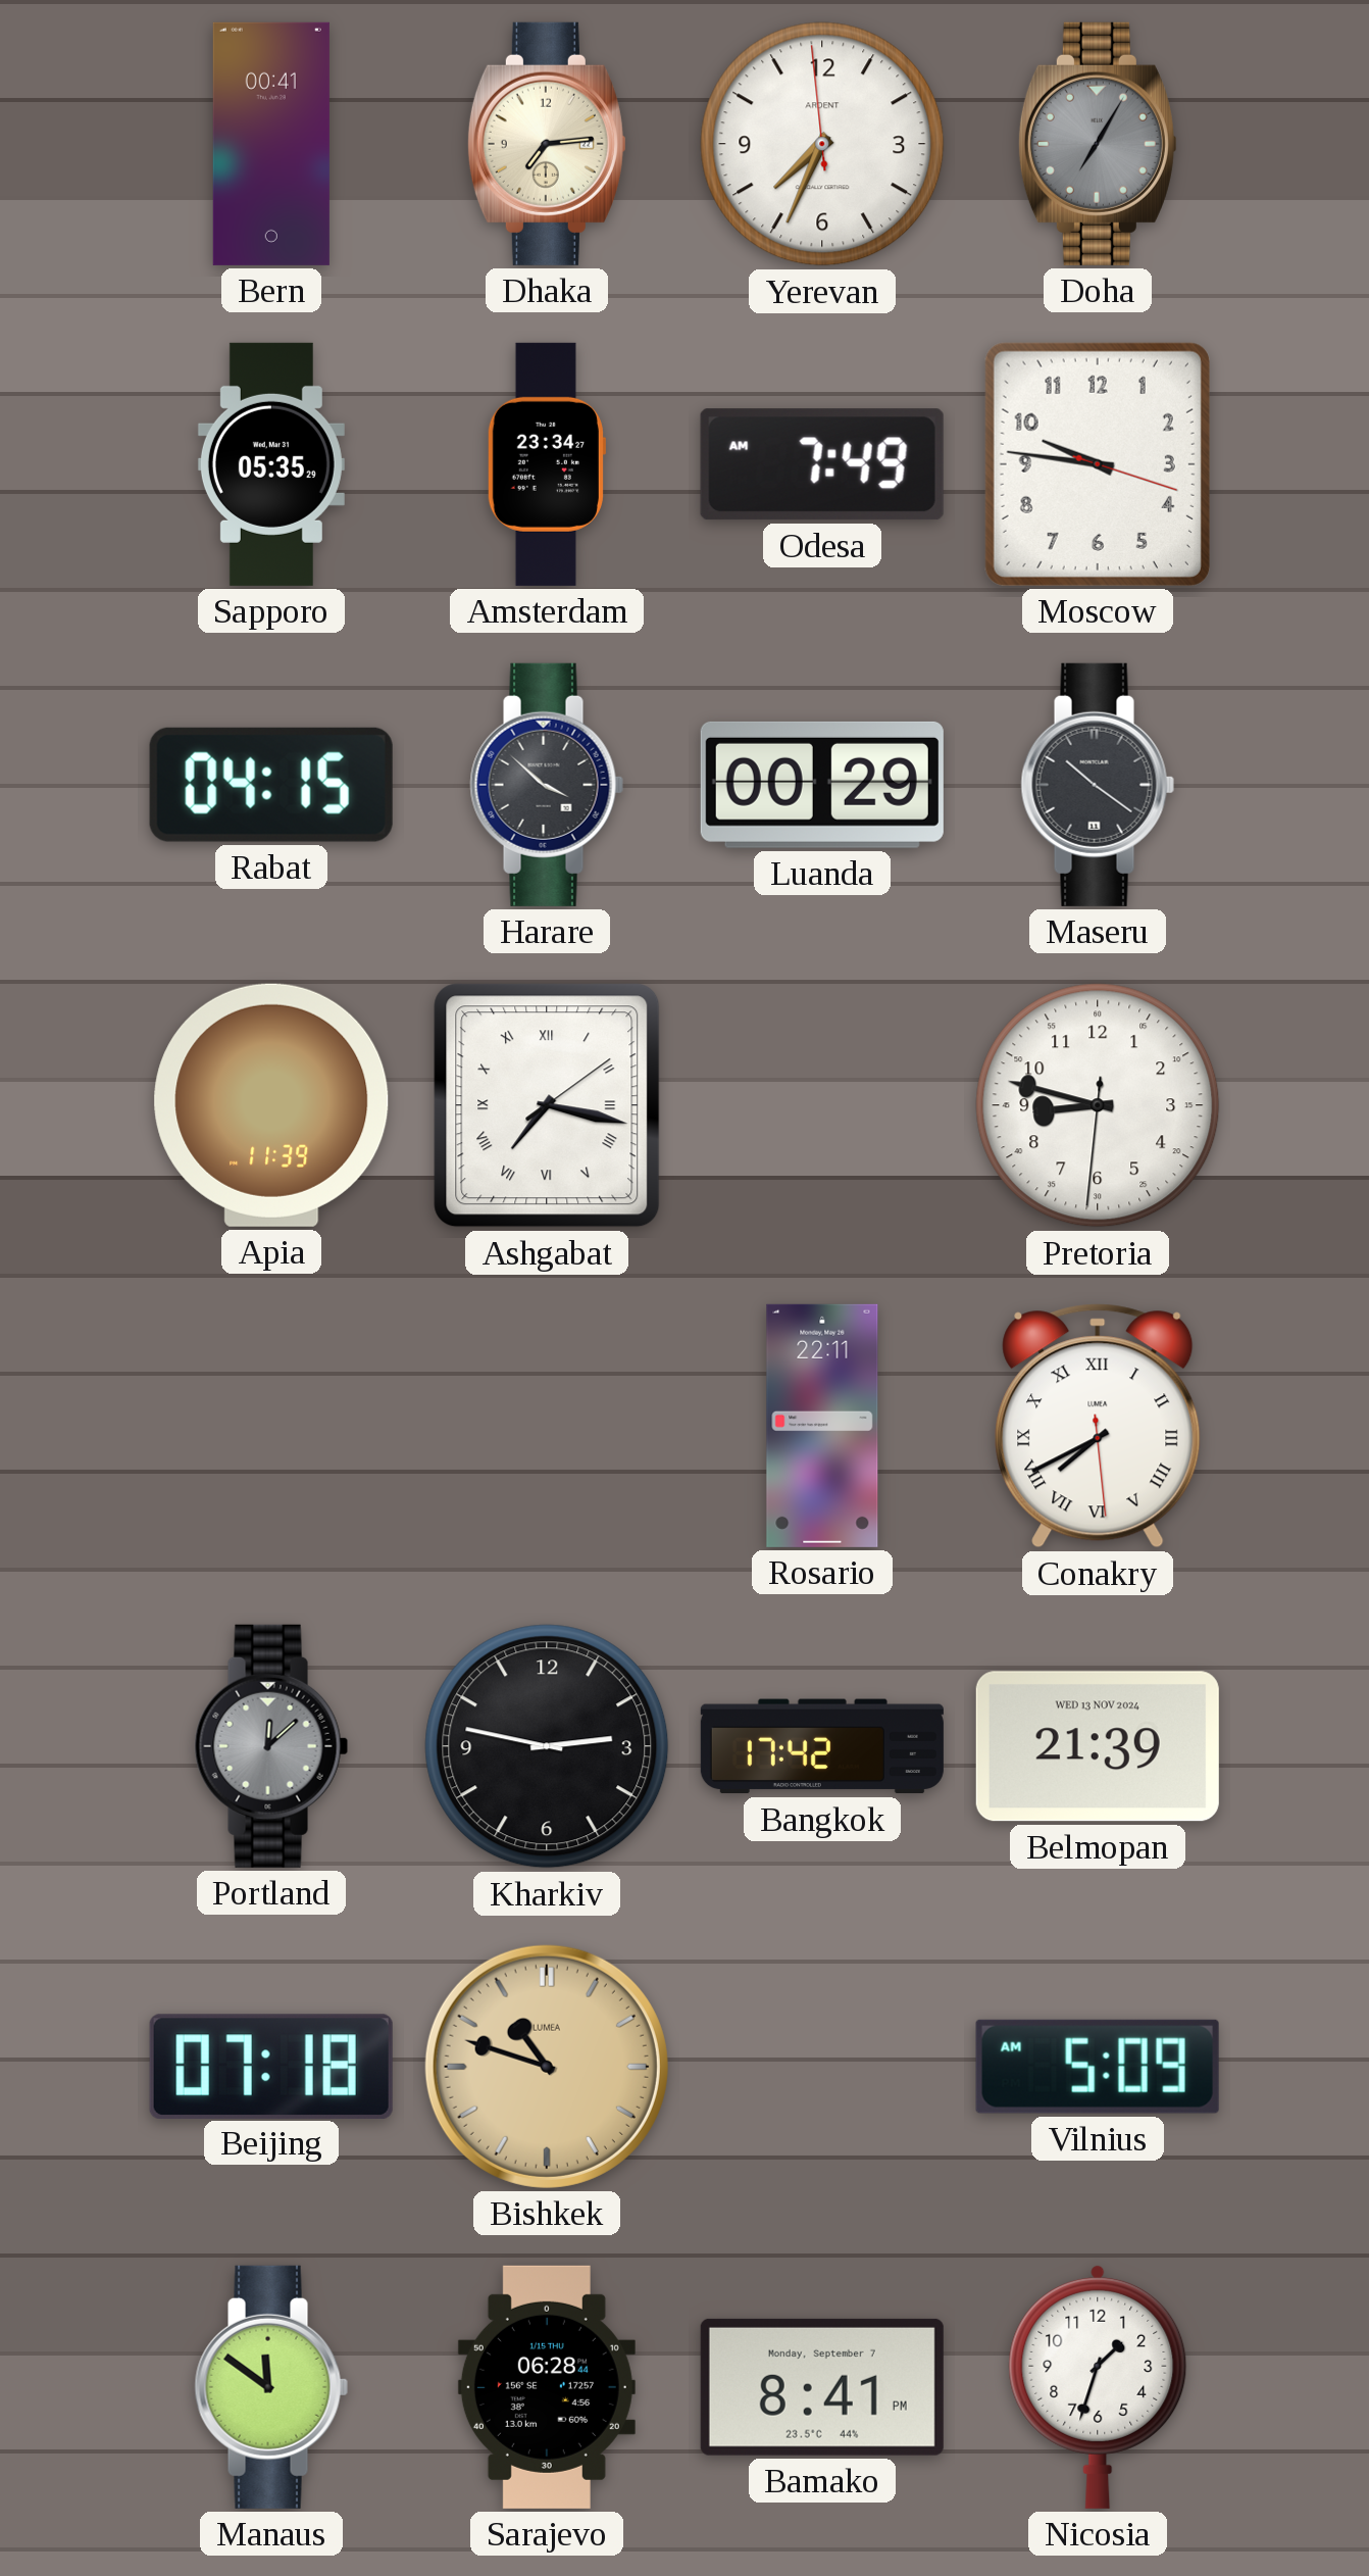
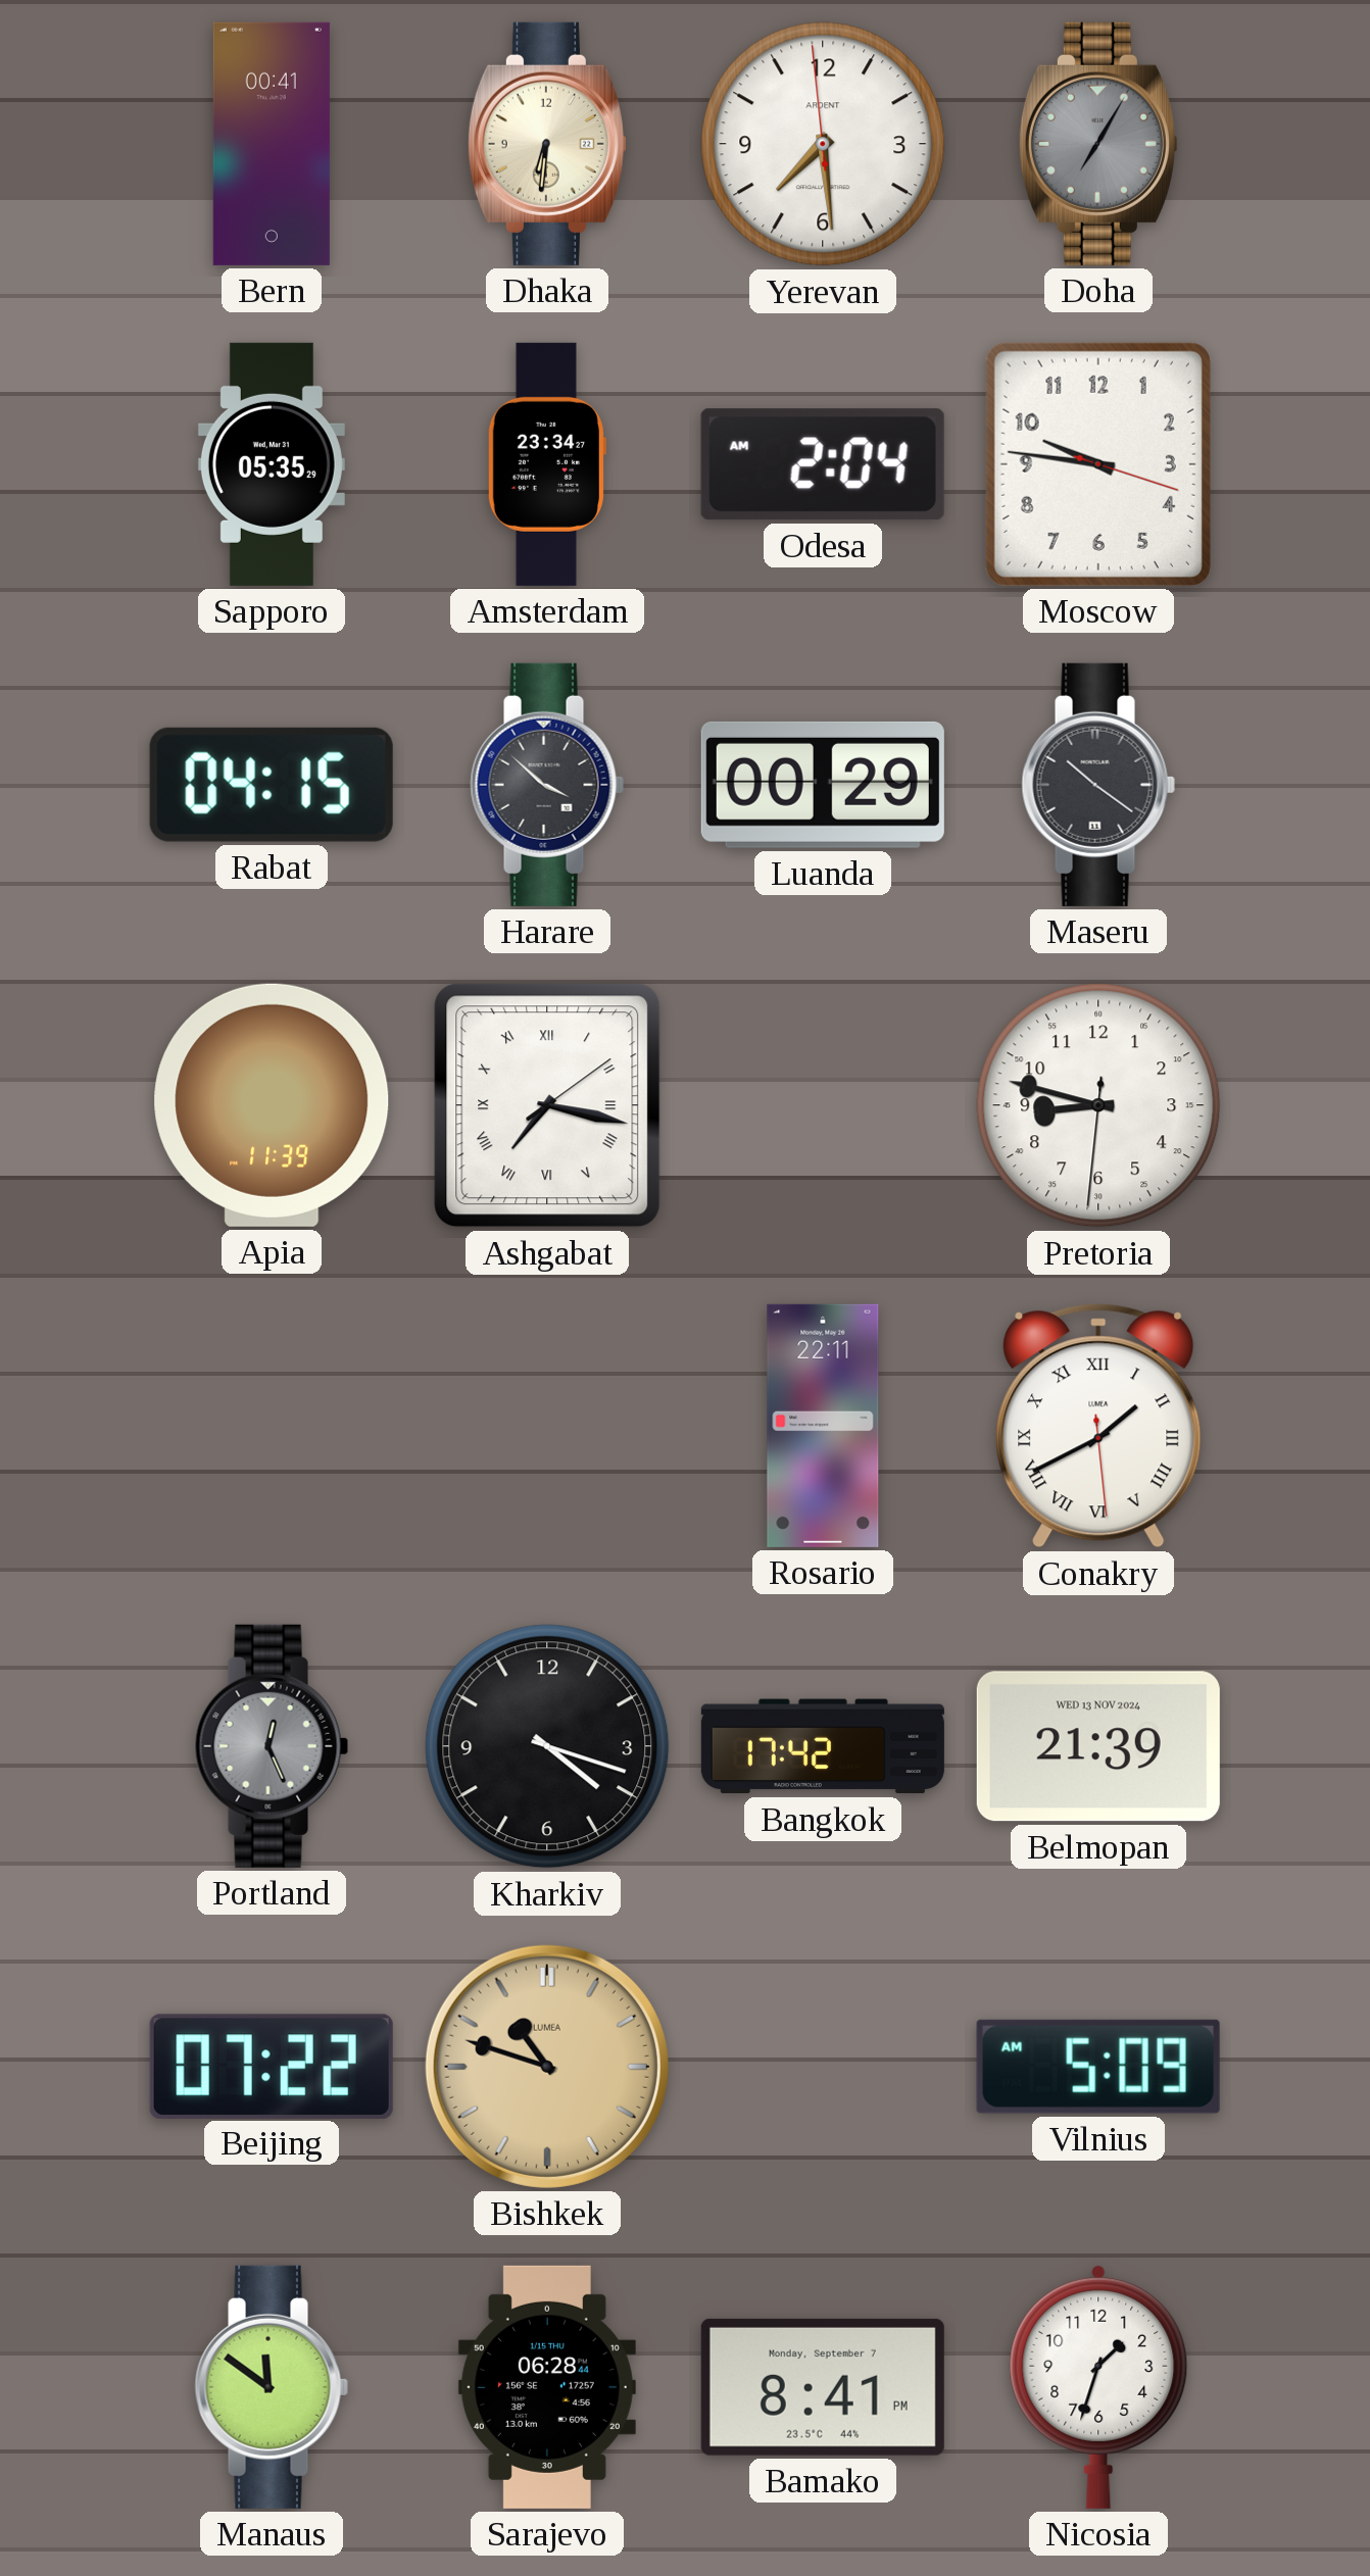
Dhaka: 7:14 -> 6:31 (547, 144)
Yerevan: 7:33 -> 7:28 (823, 144)
Odesa: 7:49 -> 2:04 (823, 464)
Conakry: 7:40 -> 1:40 (1098, 1426)
Portland: 12:08 -> 12:26 (272, 1746)
Kharkiv: 2:47 -> 4:18 (547, 1746)
Beijing: 07:18 -> 07:22 (272, 2066)
